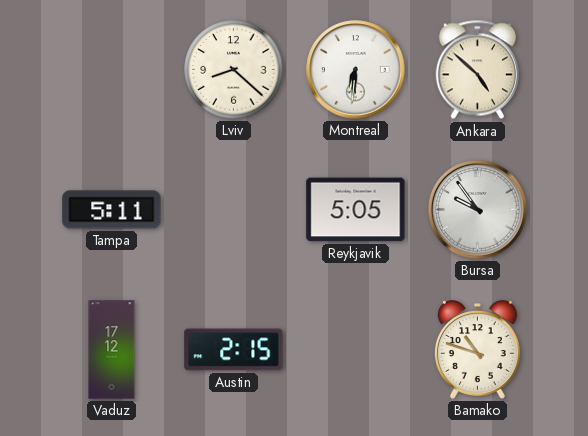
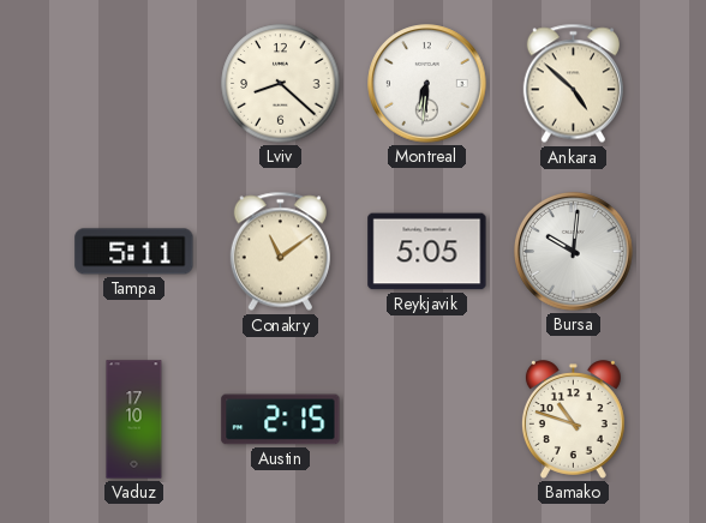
Conakry: none -> 11:09 (280, 252)
Bursa: 9:54 -> 10:01 (574, 252)
Vaduz: 17:12 -> 17:10 (134, 420)
